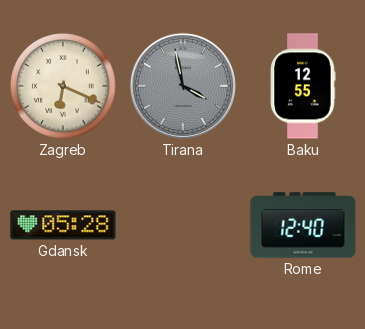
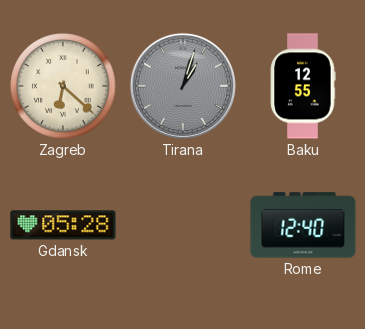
Zagreb: 6:19 -> 6:22 (63, 86)
Tirana: 3:58 -> 1:03 (183, 86)
